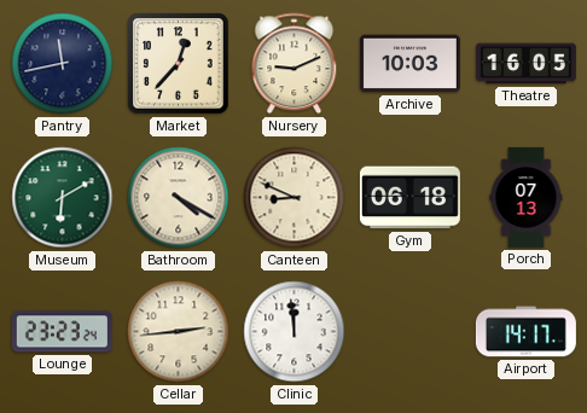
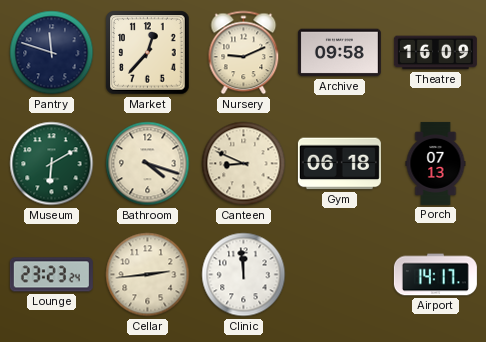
Pantry: 11:43 -> 11:48 (52, 53)
Archive: 10:03 -> 09:58 (339, 53)
Theatre: 16:05 -> 16:09 (435, 53)
Bathroom: 4:20 -> 4:18 (148, 164)
